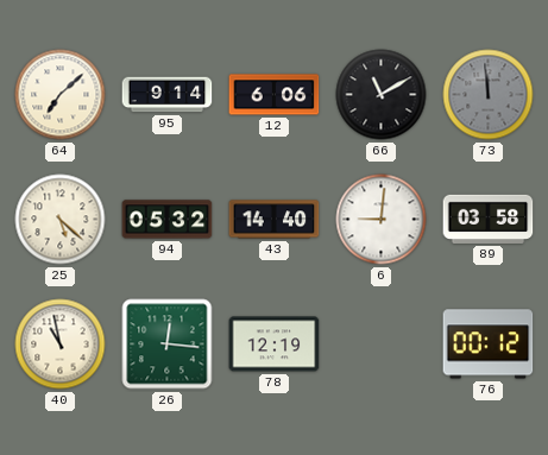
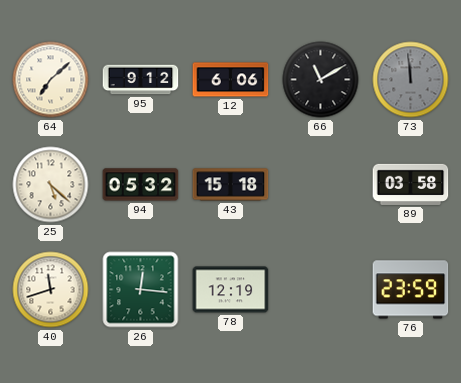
95: 9:14 -> 9:12 (141, 80)
43: 14:40 -> 15:18 (231, 185)
6: 9:01 -> none (382, 220)
40: 10:58 -> 11:42 (51, 290)
76: 00:12 -> 23:59 (411, 290)
